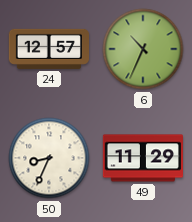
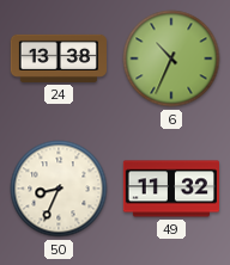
24: 12:57 -> 13:38 (57, 58)
49: 11:29 -> 11:32 (170, 189)
